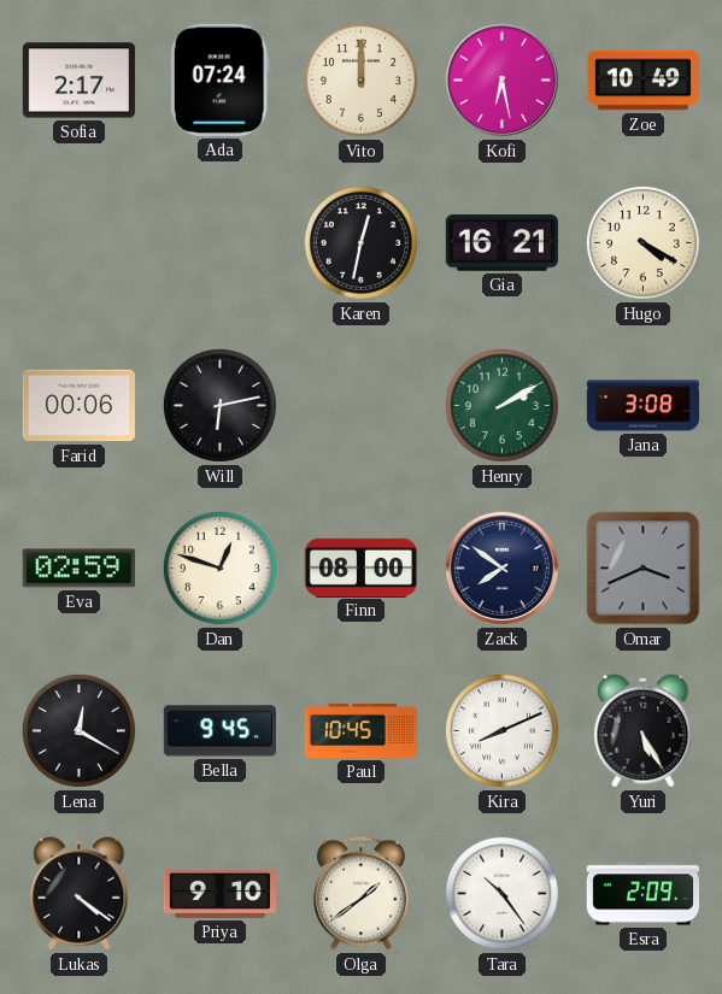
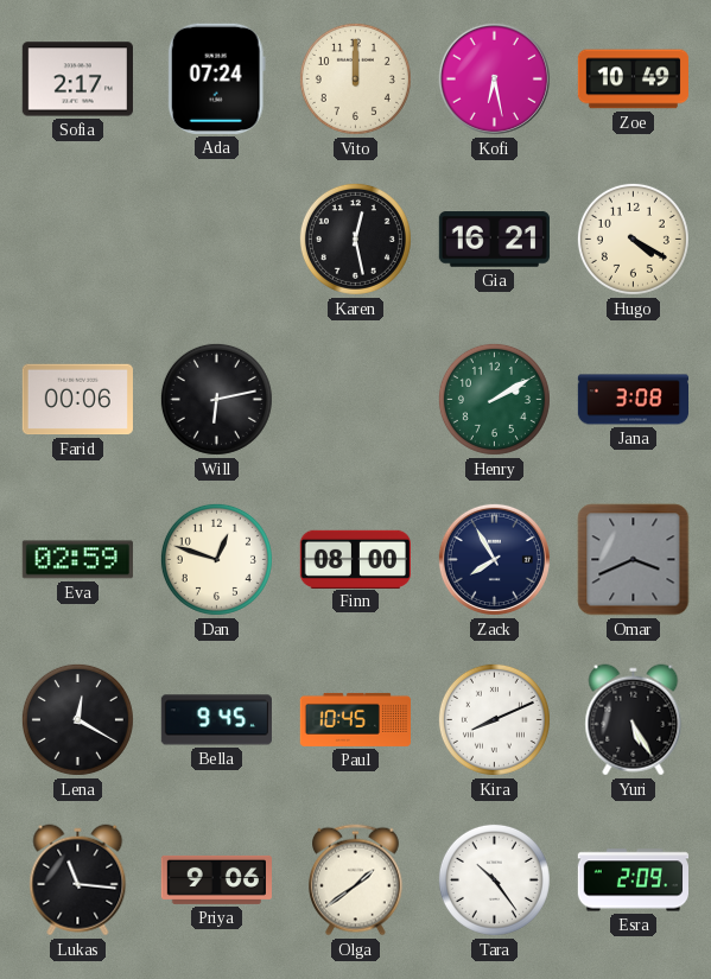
Karen: 12:32 -> 12:28 (355, 239)
Zack: 7:51 -> 7:55 (494, 559)
Lukas: 4:21 -> 11:16 (78, 881)
Priya: 9:10 -> 9:06 (216, 879)
